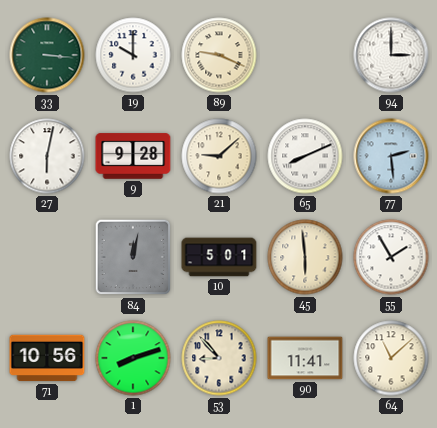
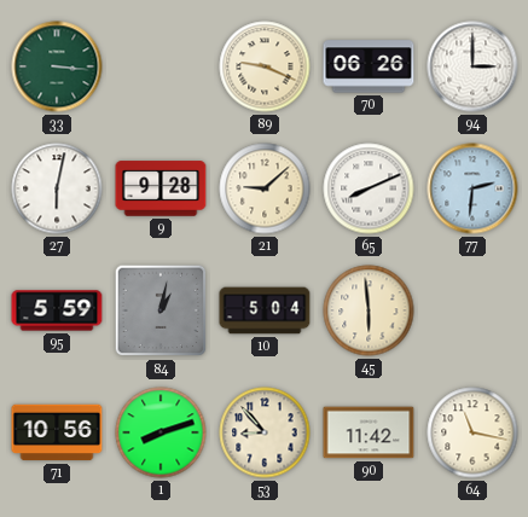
19: 10:00 -> none (133, 55)
70: none -> 06:26 (369, 66)
77: 2:29 -> 2:31 (472, 188)
95: none -> 5:59 (57, 310)
84: 12:02 -> 1:02 (161, 310)
10: 5:01 -> 5:04 (265, 310)
55: 1:55 -> none (391, 257)
90: 11:41 -> 11:42 (369, 432)
64: 11:08 -> 11:17 (472, 432)
